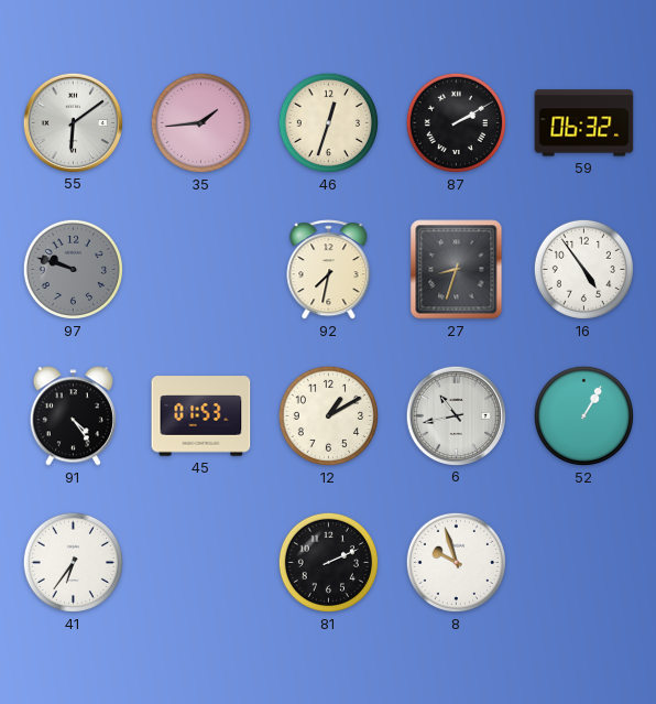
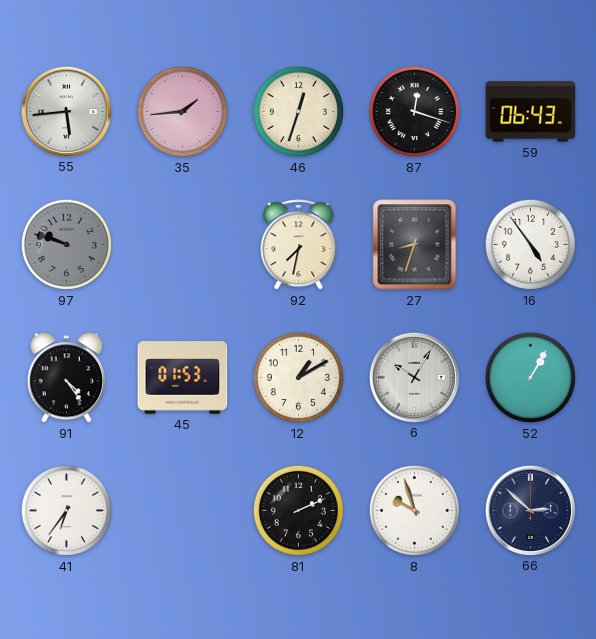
55: 6:09 -> 5:44 (66, 111)
87: 2:10 -> 12:18 (414, 111)
59: 06:32 -> 06:43 (531, 112)
6: 10:43 -> 10:05 (414, 377)
66: none -> 2:52 (530, 510)
